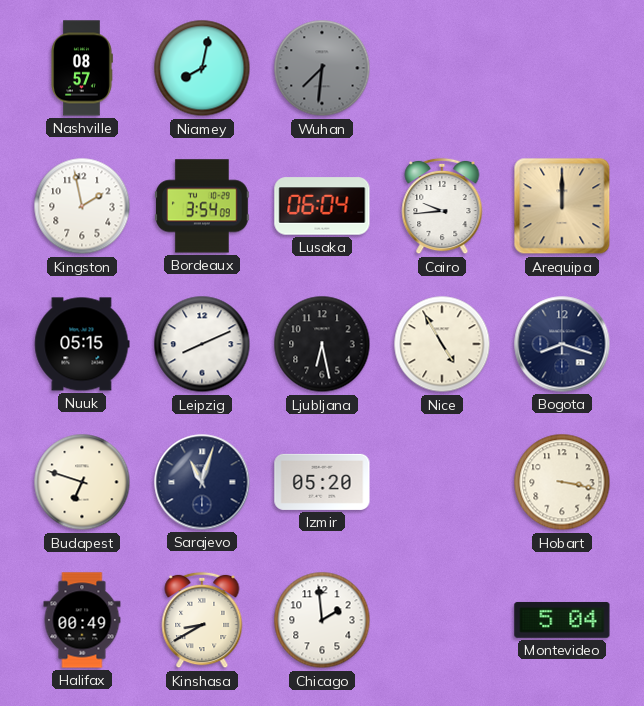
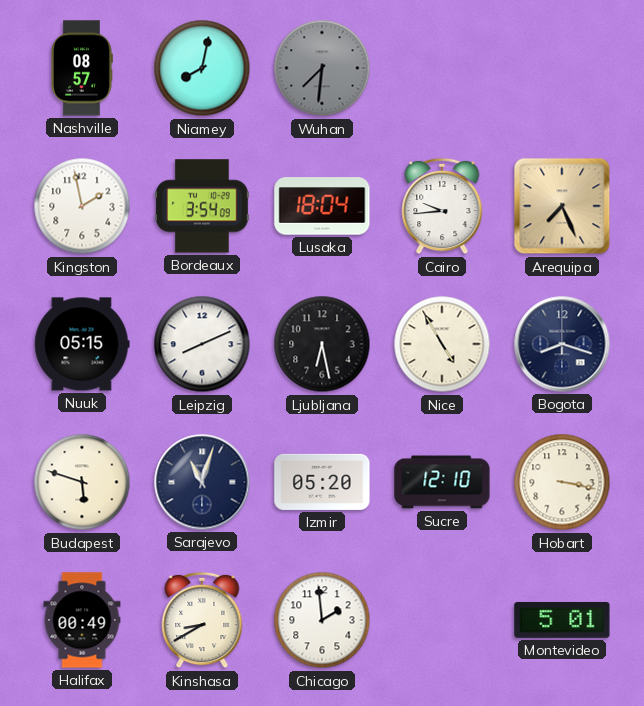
Lusaka: 06:04 -> 18:04 (322, 206)
Arequipa: 12:00 -> 7:26 (562, 206)
Budapest: 6:48 -> 5:48 (82, 482)
Sucre: none -> 12:10 (442, 482)
Montevideo: 5:04 -> 5:01 (562, 620)
